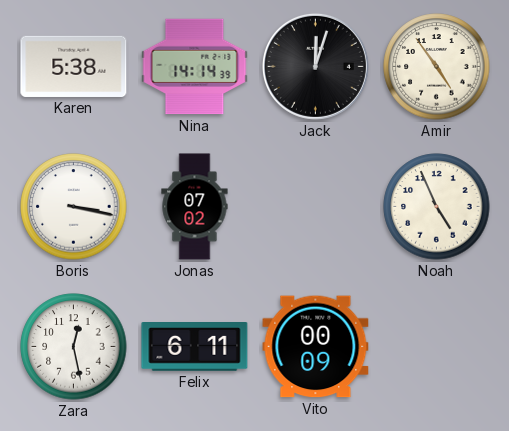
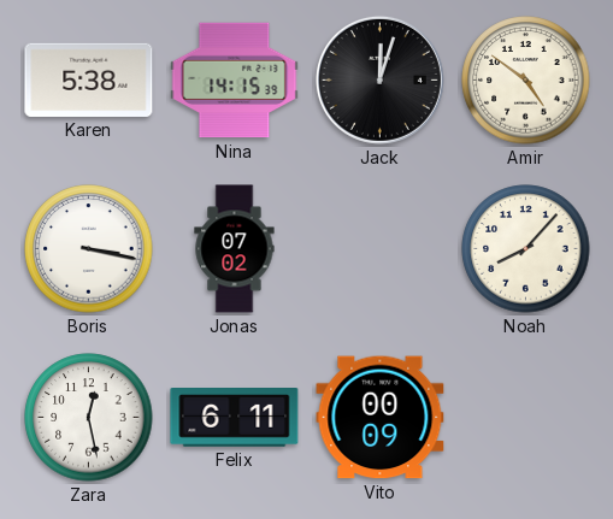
Nina: 14:14 -> 14:15 (235, 81)
Amir: 4:54 -> 4:51 (526, 81)
Noah: 4:56 -> 8:07 (526, 249)
